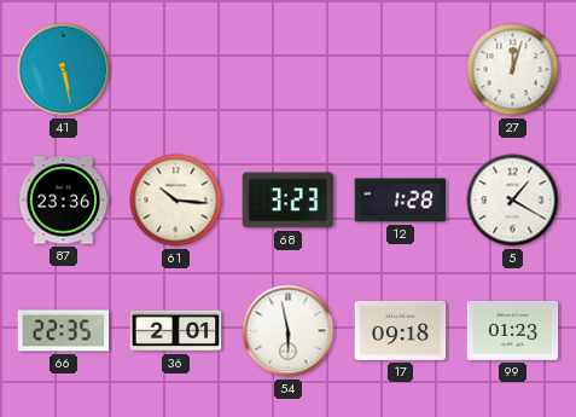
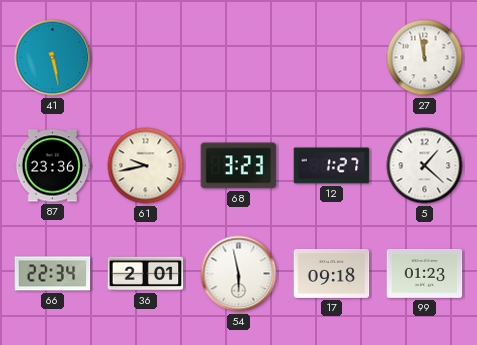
27: 12:03 -> 11:58 (425, 58)
61: 10:16 -> 9:43 (146, 166)
12: 1:28 -> 1:27 (332, 166)
5: 1:20 -> 1:22 (425, 166)
66: 22:35 -> 22:34 (53, 274)
